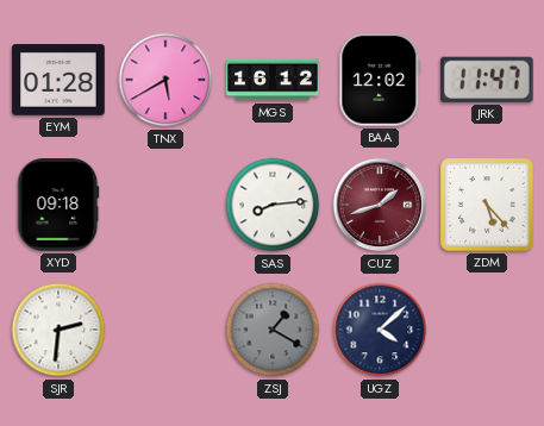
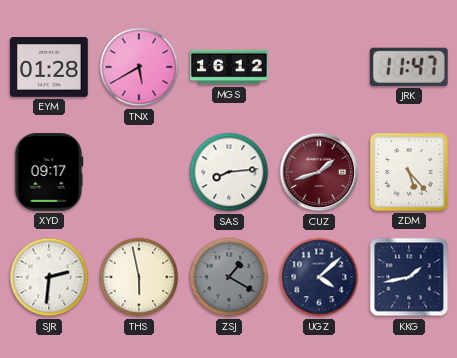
BAA: 12:02 -> none (380, 80)
XYD: 09:18 -> 09:17 (49, 172)
THS: none -> 5:58 (139, 277)
KKG: none -> 1:43 (409, 277)
